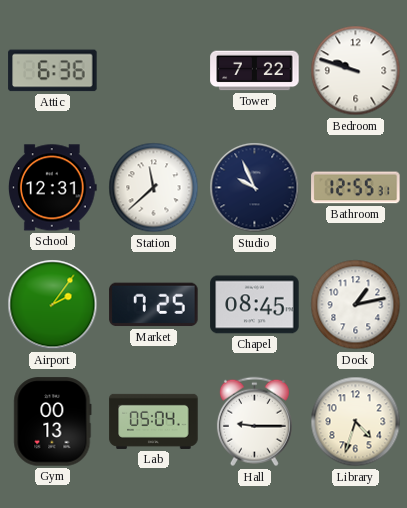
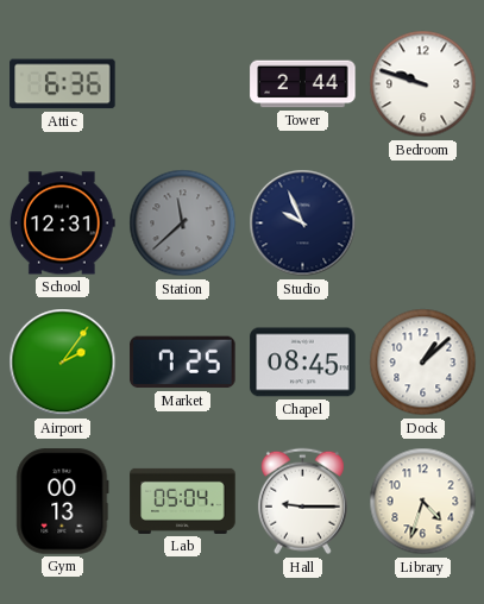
Tower: 7:22 -> 2:44 (303, 84)
Station dial: white -> grey (183, 224)
Bathroom: 12:55 -> none (356, 188)
Dock: 1:13 -> 1:08 (423, 363)
